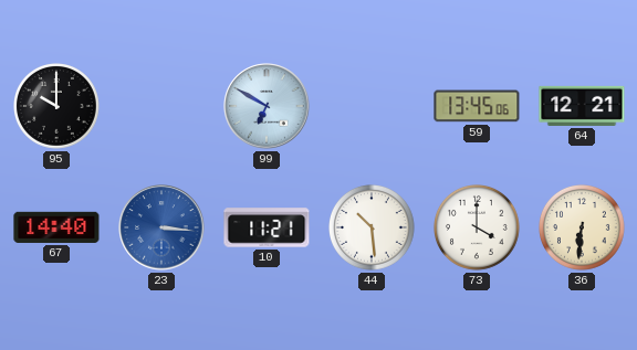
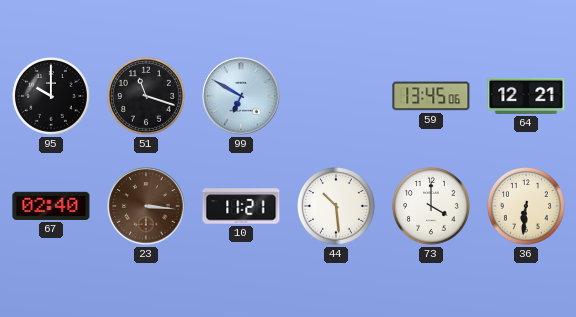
51: none -> 11:18 (147, 97)
67: 14:40 -> 02:40 (51, 206)
23 dial: blue -> brown (146, 206)
